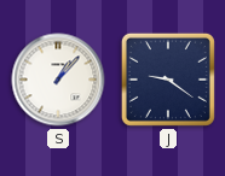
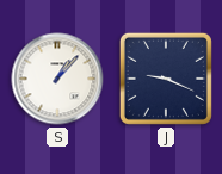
J: 9:21 -> 9:19 (166, 79)
